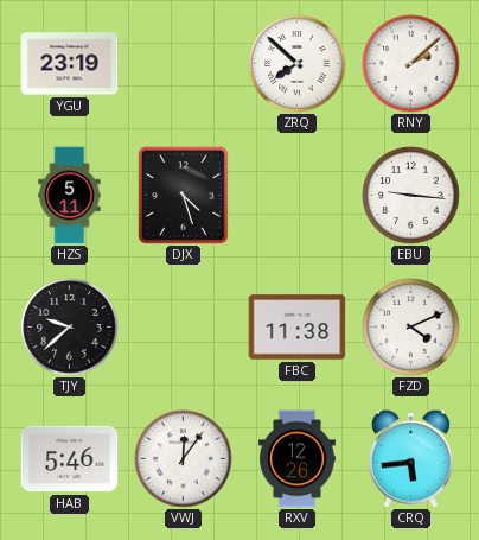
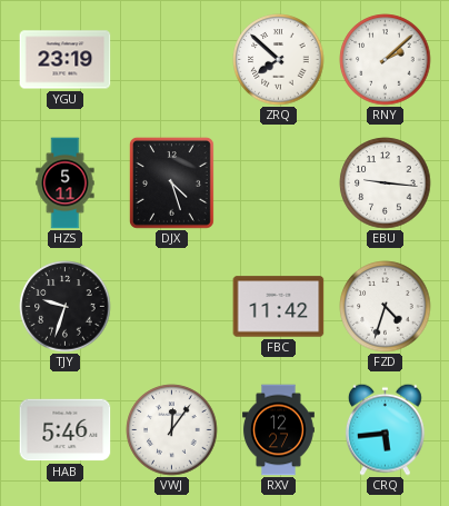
TJY: 9:38 -> 9:33 (66, 307)
FBC: 11:38 -> 11:42 (279, 307)
FZD: 4:11 -> 4:33 (386, 307)
RXV: 12:26 -> 12:27 (279, 430)
